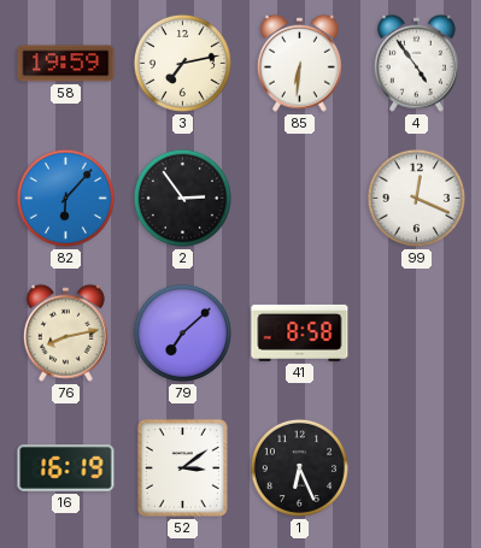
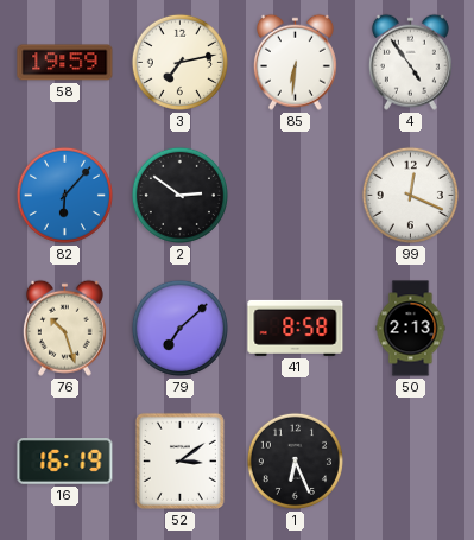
2: 2:54 -> 2:51 (179, 195)
76: 8:13 -> 10:27 (64, 328)
50: none -> 2:13 (411, 329)
